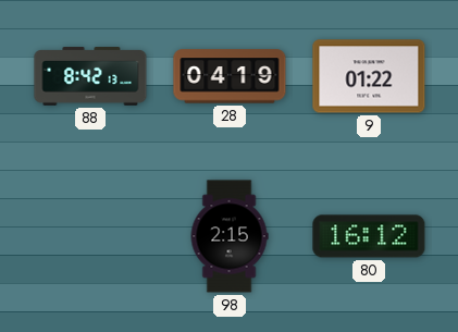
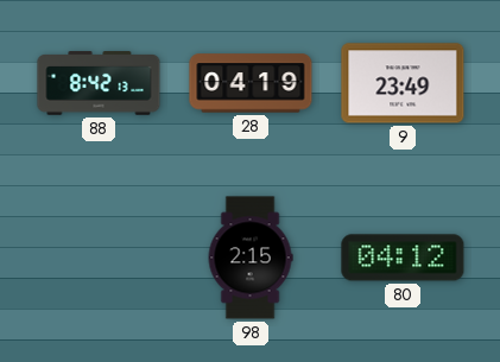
9: 01:22 -> 23:49 (403, 83)
80: 16:12 -> 04:12 (403, 258)
